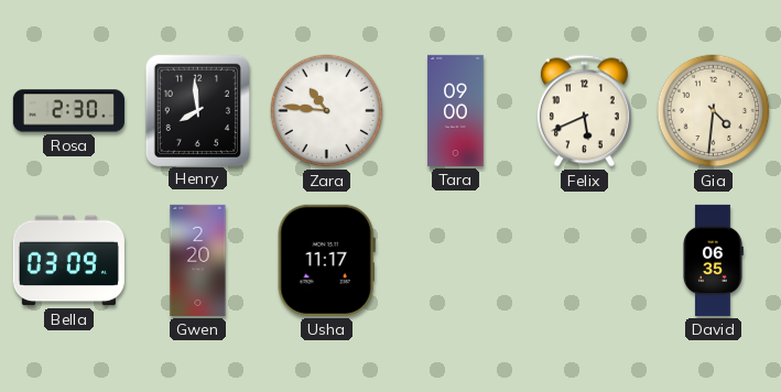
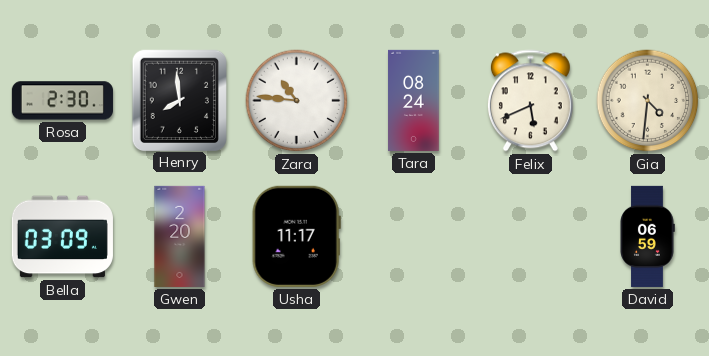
Tara: 09:00 -> 08:24 (414, 100)
David: 06:35 -> 06:59 (647, 236)
